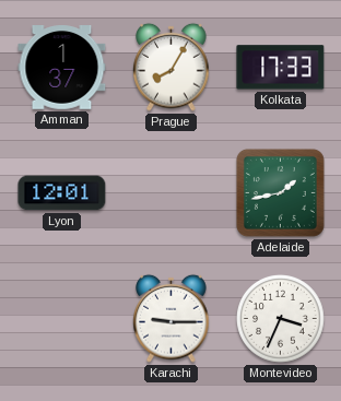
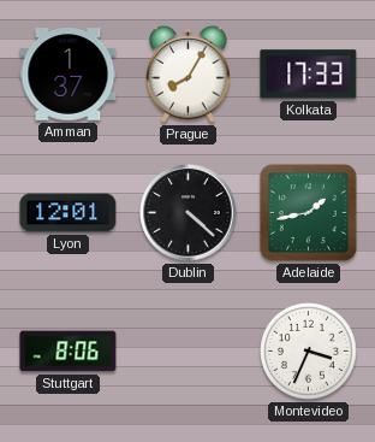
Dublin: none -> 4:22 (189, 213)
Stuttgart: none -> 8:06 (69, 352)
Karachi: 9:15 -> none (172, 318)
